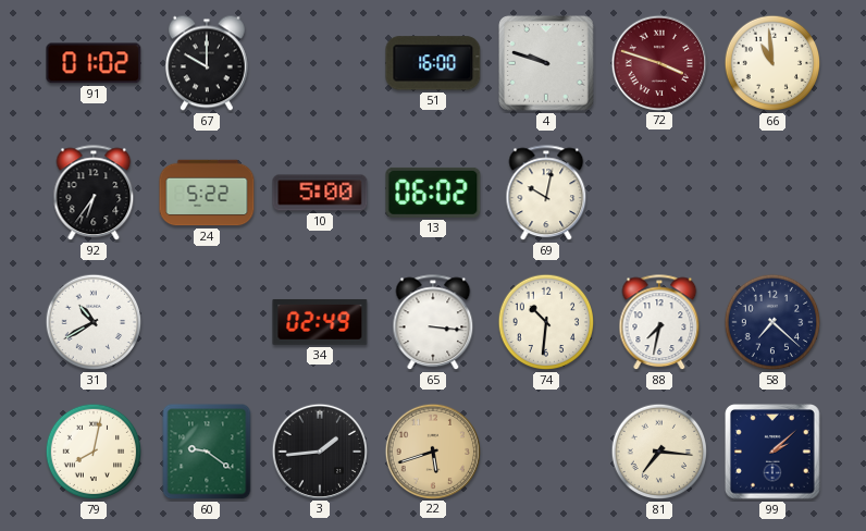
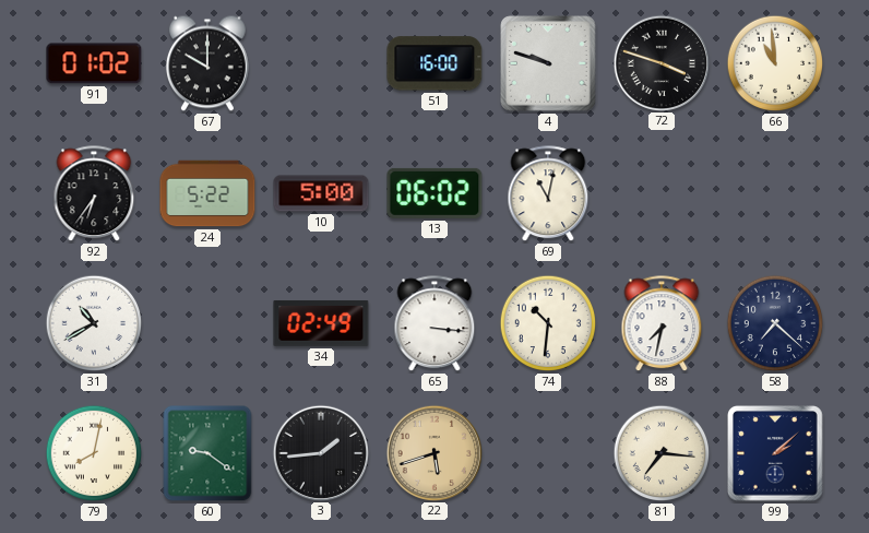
72 dial: burgundy -> black (660, 62)
69: 10:02 -> 11:02 (548, 194)
